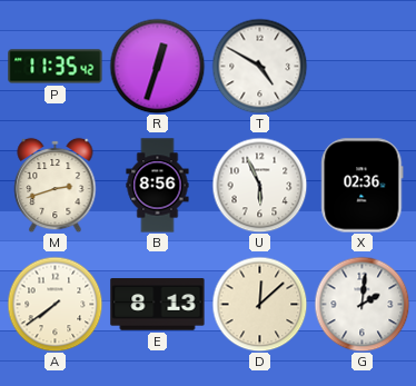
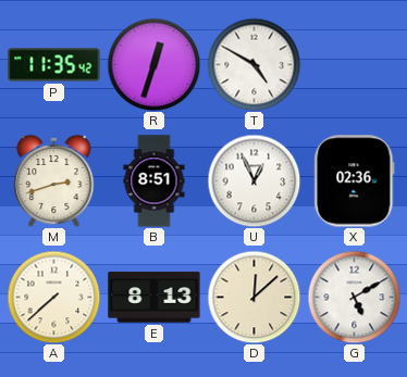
B: 8:56 -> 8:51 (155, 181)
U: 5:56 -> 12:56 (254, 180)
A: 7:39 -> 7:38 (53, 297)
G: 2:01 -> 5:10 (354, 297)
